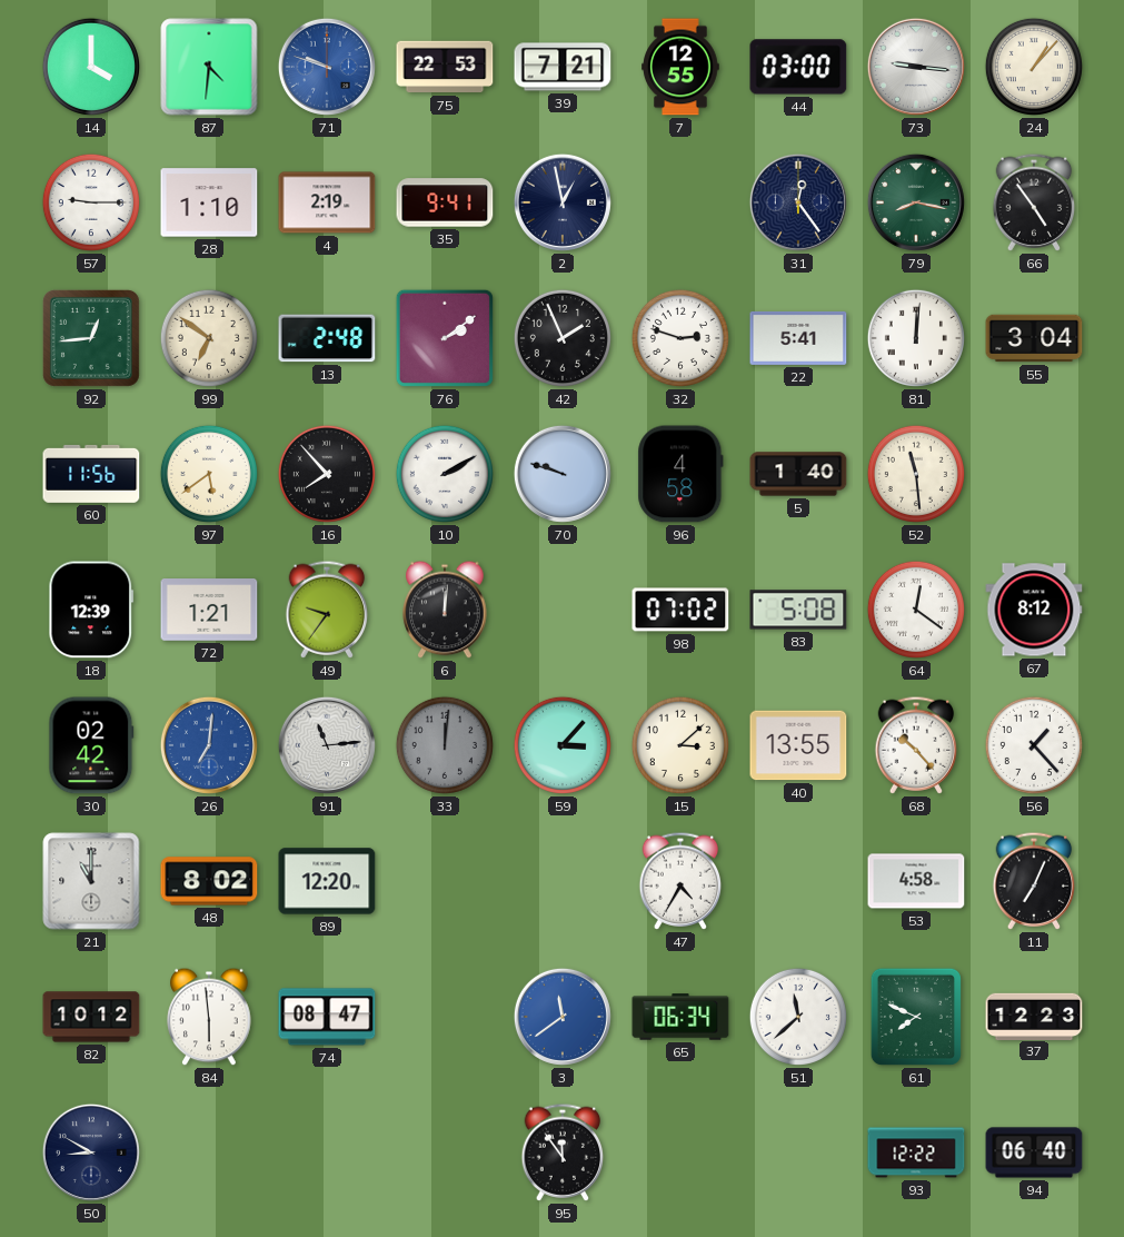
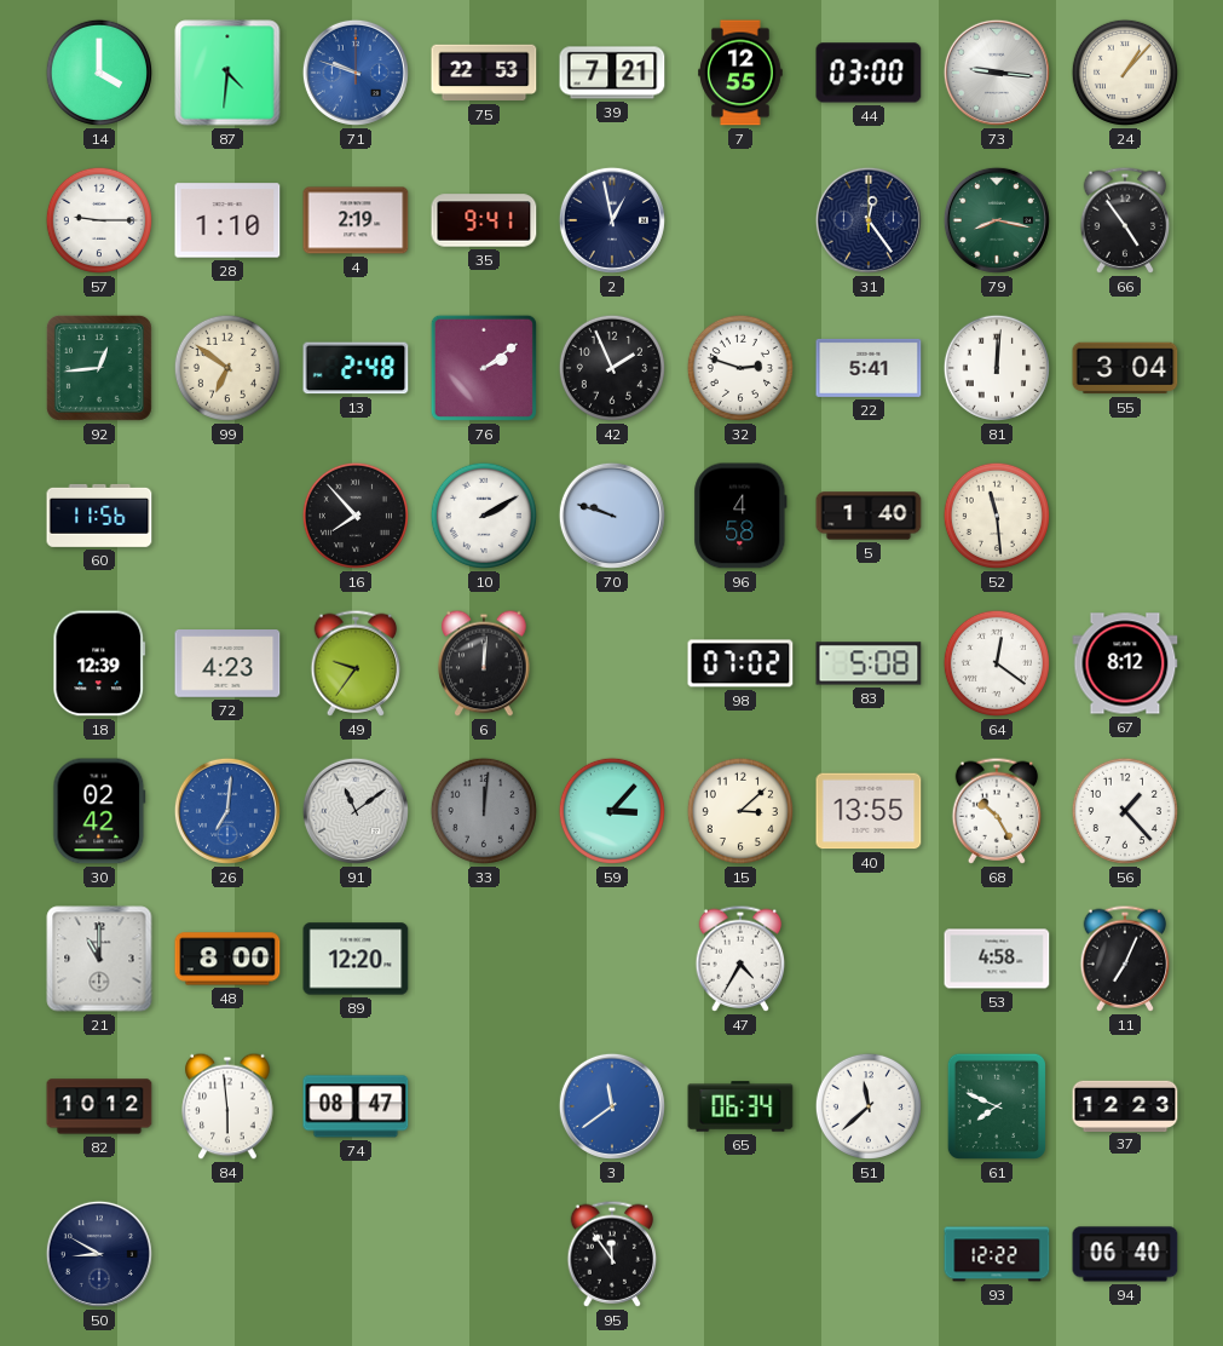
97: 5:39 -> none (209, 474)
72: 1:21 -> 4:23 (227, 663)
91: 11:14 -> 11:09 (356, 811)
68: 10:23 -> 10:25 (997, 811)
48: 8:02 -> 8:00 (227, 959)
